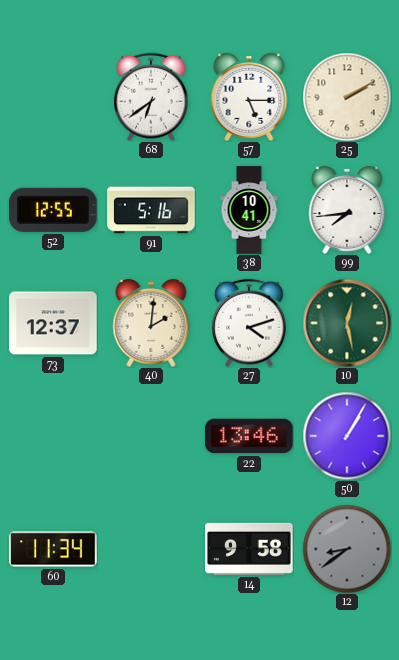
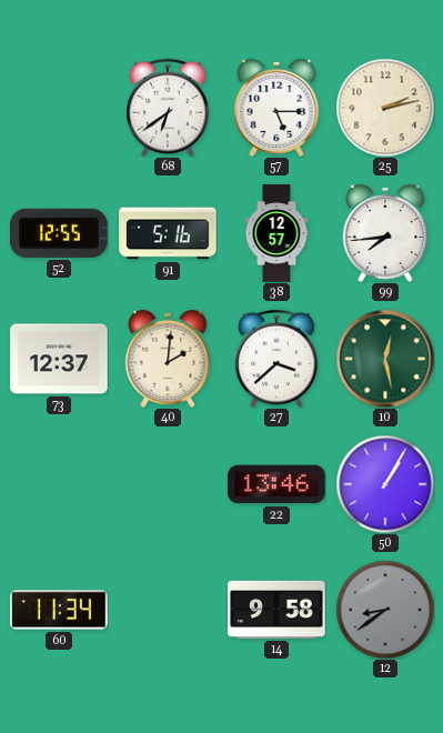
25: 2:10 -> 2:13 (385, 108)
38: 10:41 -> 12:57 (276, 233)
27: 4:12 -> 3:38 (278, 359)
